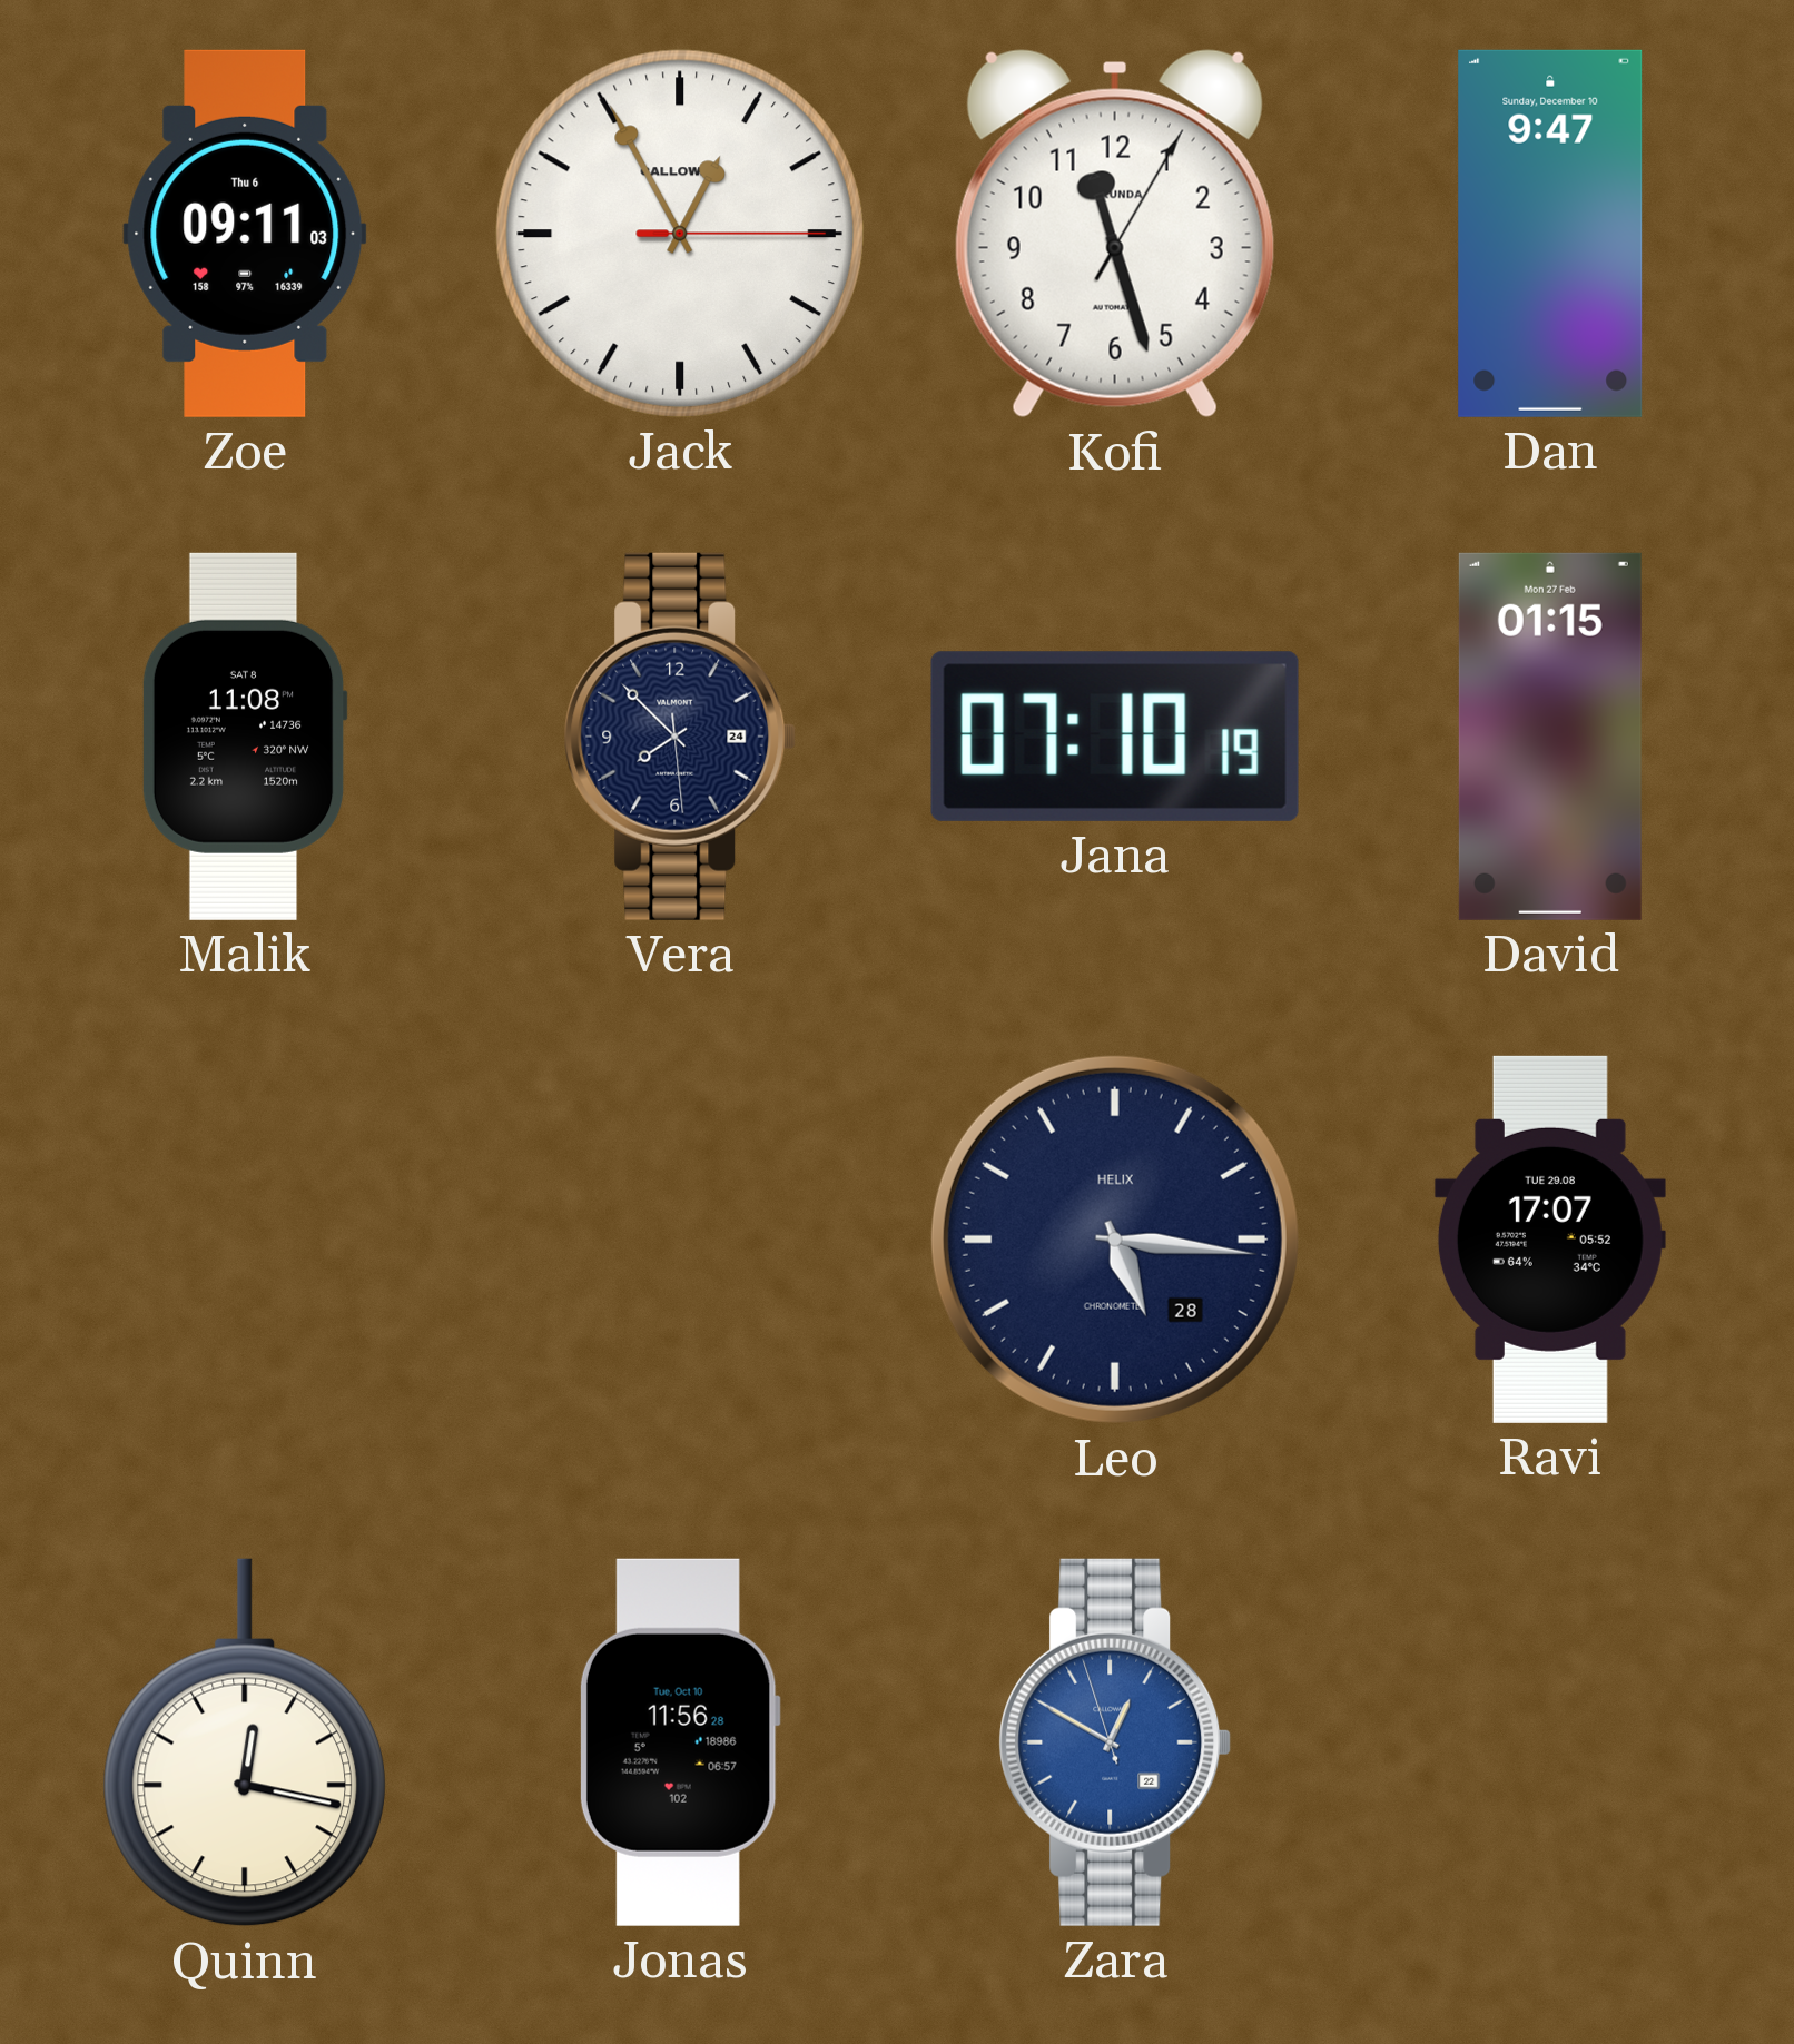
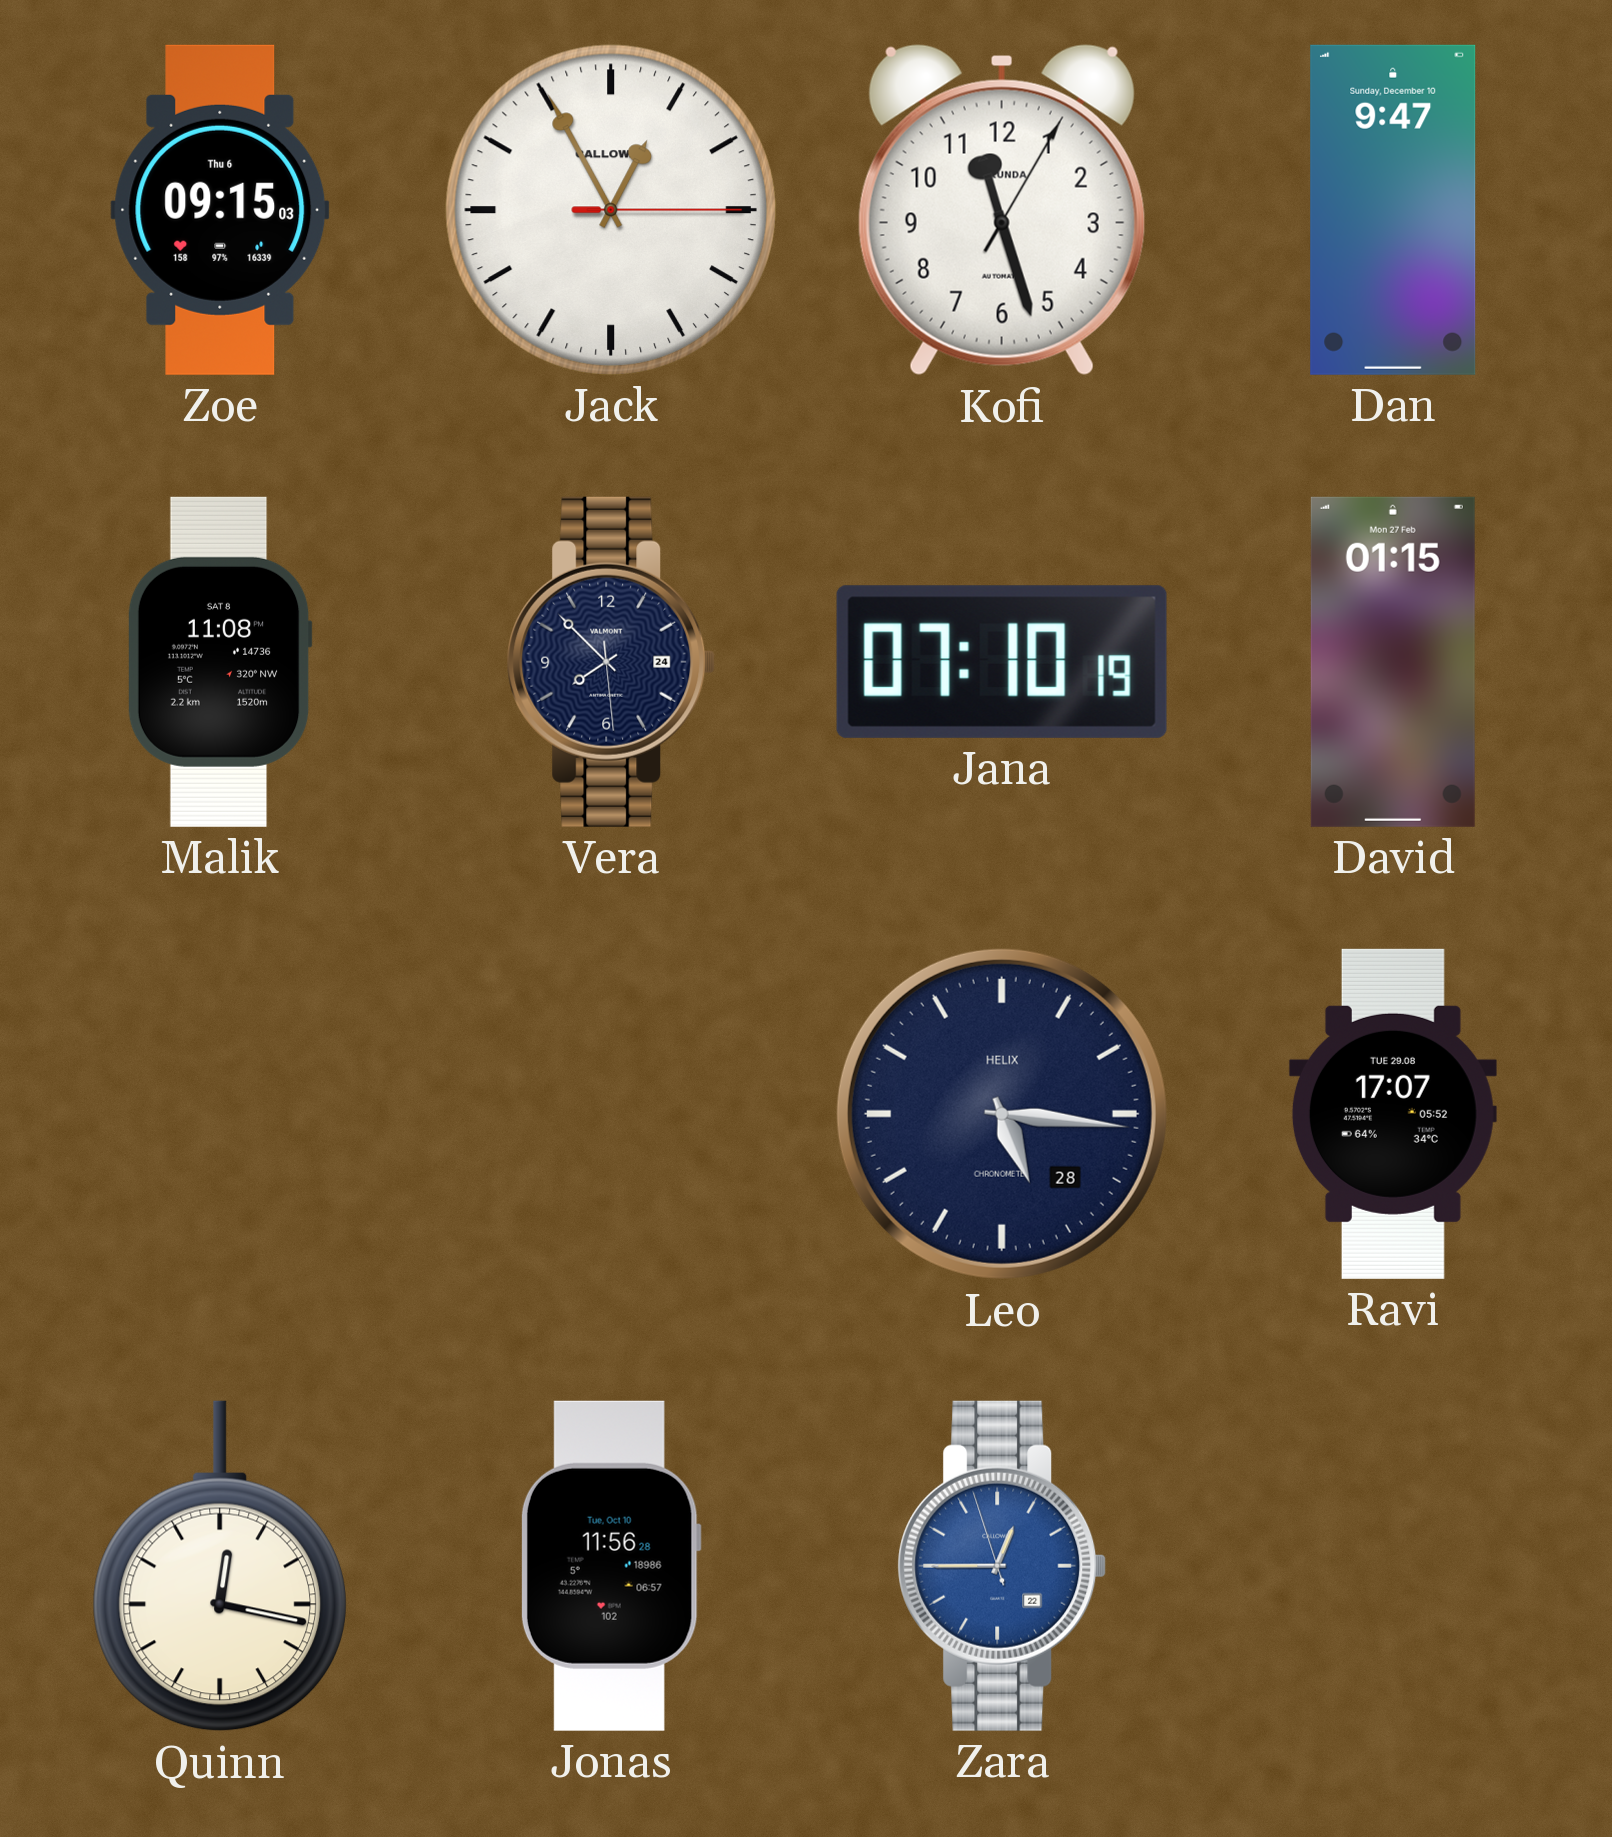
Zoe: 09:11 -> 09:15 (220, 210)
Zara: 12:49 -> 12:44 (1002, 1566)
